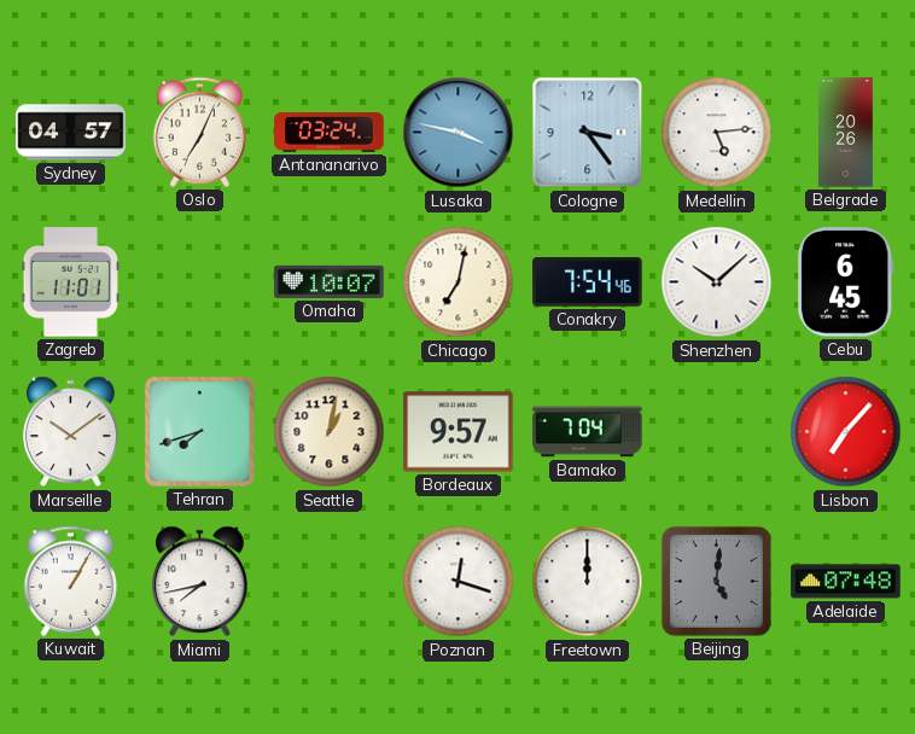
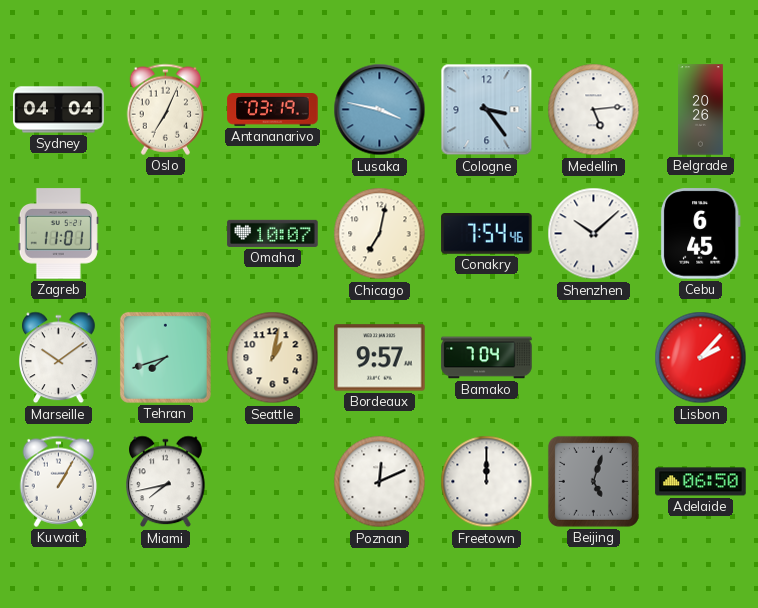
Sydney: 04:57 -> 04:04 (59, 110)
Antananarivo: 03:24 -> 03:19 (273, 110)
Lisbon: 7:07 -> 2:07 (701, 358)
Poznan: 12:18 -> 12:11 (380, 482)
Beijing: 5:01 -> 5:03 (593, 481)
Adelaide: 07:48 -> 06:50 (701, 482)
